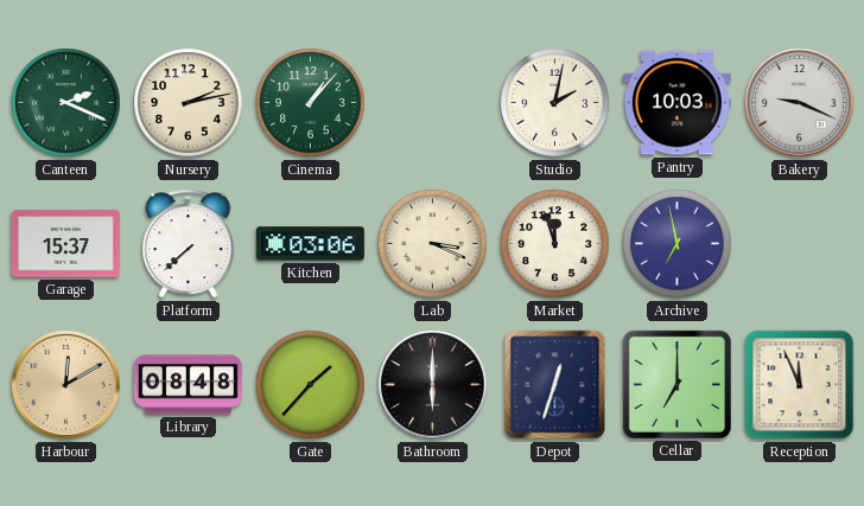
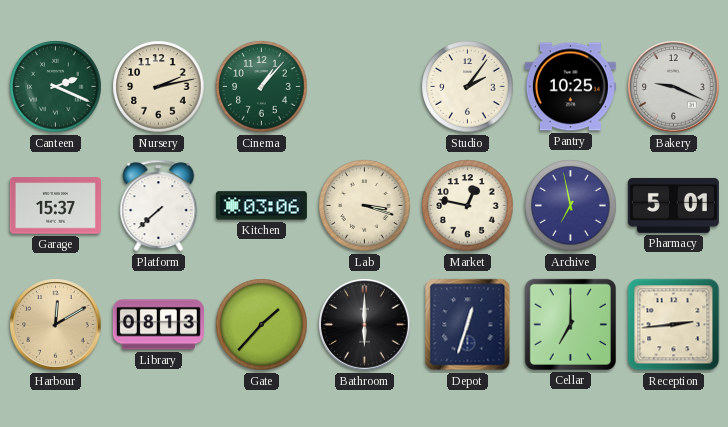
Studio: 2:02 -> 2:06 (468, 87)
Pantry: 10:03 -> 10:25 (570, 87)
Lab: 3:19 -> 3:18 (365, 206)
Market: 11:57 -> 12:47 (468, 206)
Pharmacy: none -> 5:01 (673, 205)
Library: 08:48 -> 08:13 (158, 325)
Reception: 11:56 -> 2:44 (674, 325)
